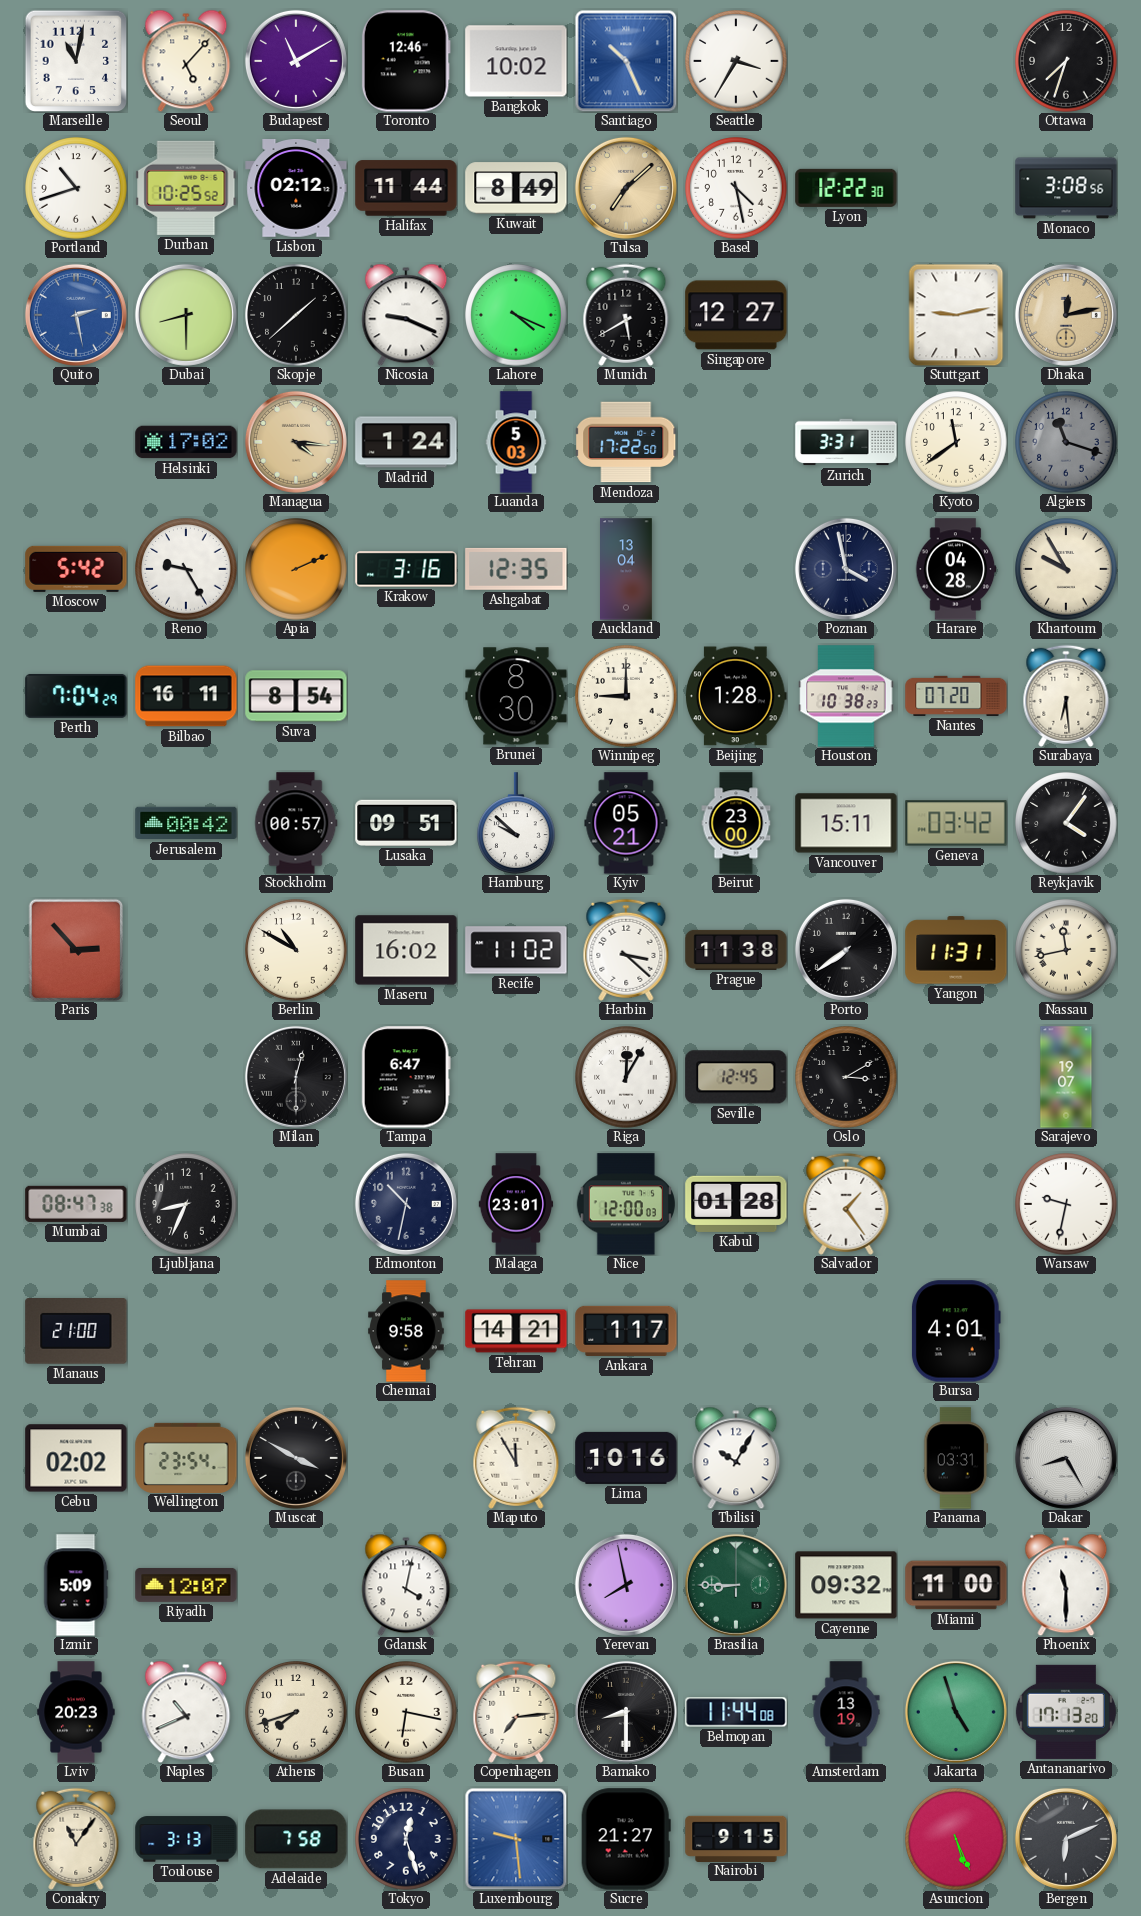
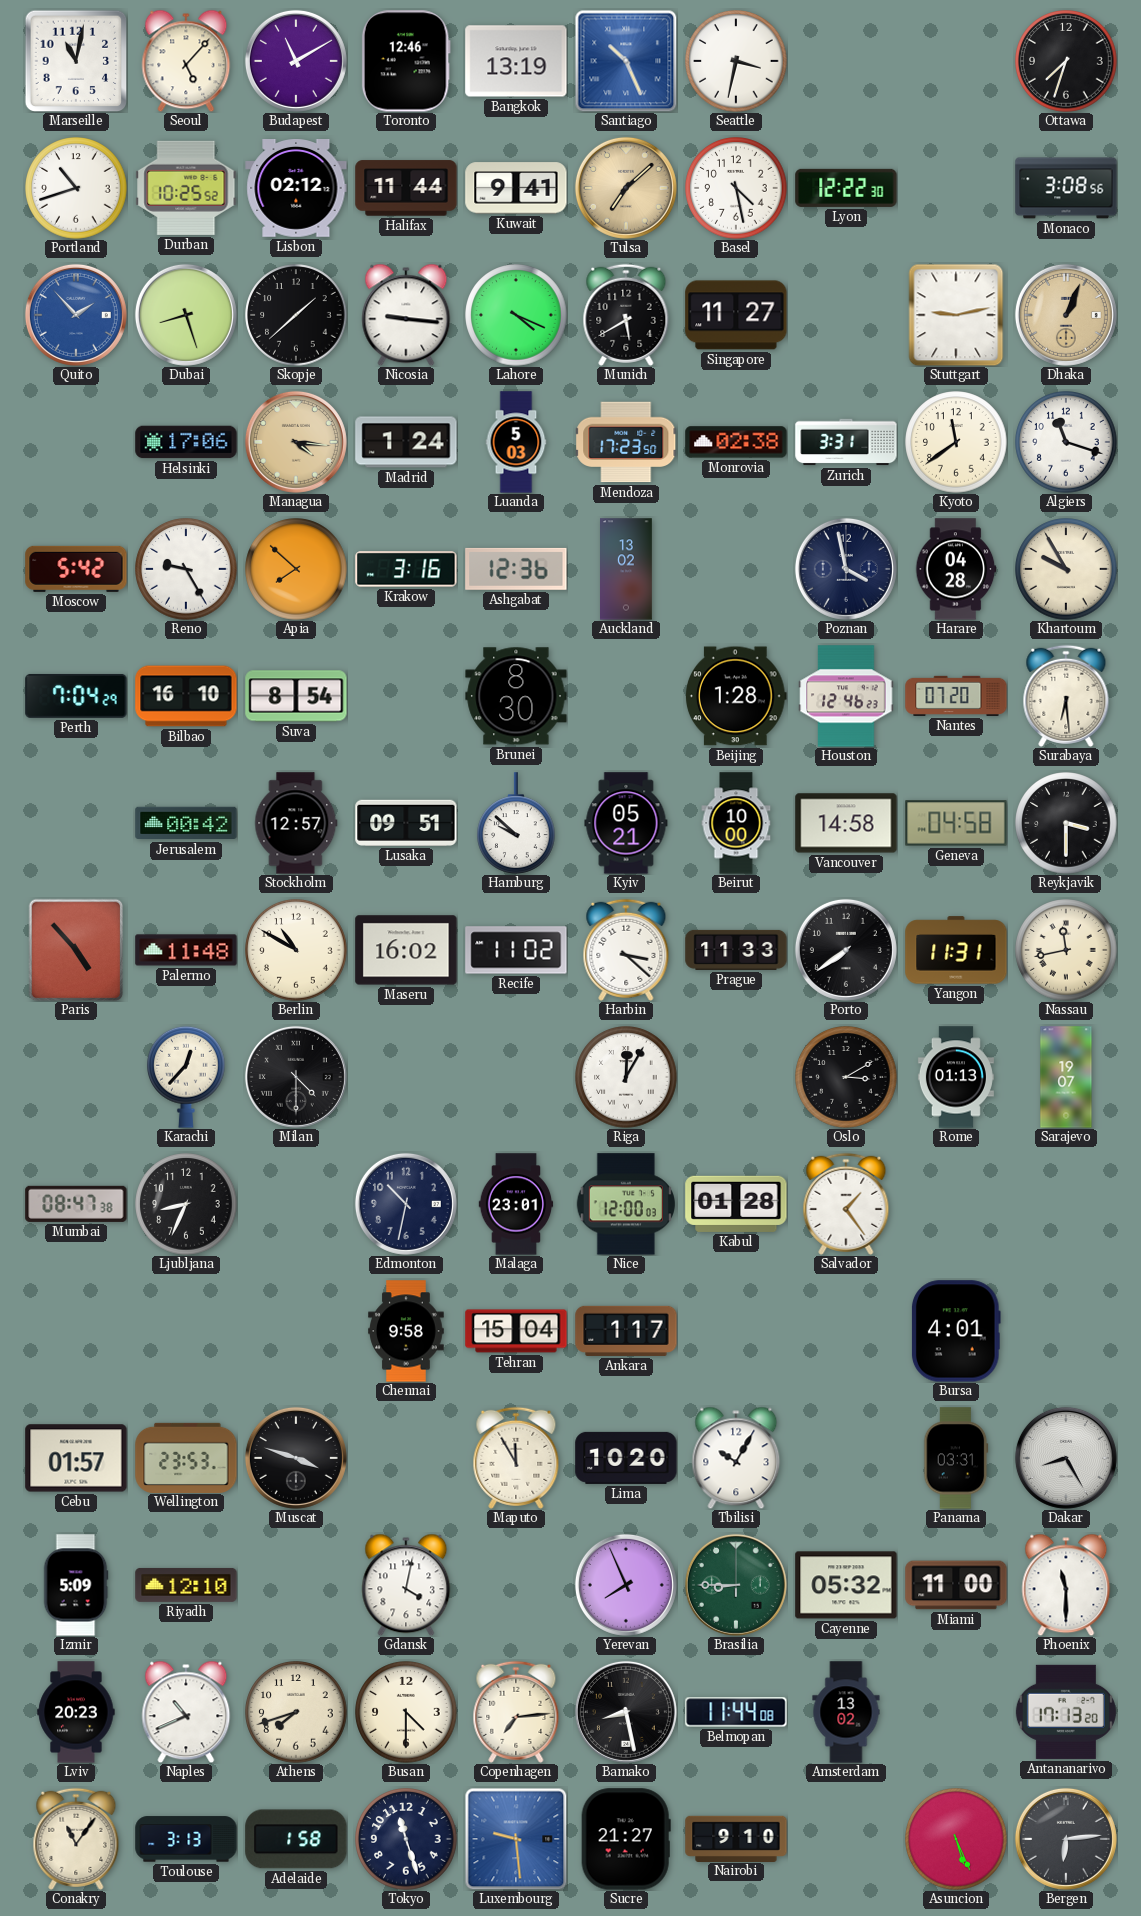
Bangkok: 10:02 -> 13:19 (516, 61)
Seattle: 3:35 -> 3:32 (736, 61)
Kuwait: 8:49 -> 9:41 (516, 188)
Quito: 2:28 -> 1:53 (76, 315)
Dubai: 8:30 -> 8:27 (186, 315)
Nicosia: 9:19 -> 9:16 (406, 315)
Singapore: 12:27 -> 11:27 (736, 315)
Dhaka: 12:13 -> 1:04 (1066, 315)
Helsinki: 17:02 -> 17:06 (186, 442)
Mendoza: 17:22 -> 17:23 (626, 442)
Monrovia: none -> 02:38 (736, 442)
Algiers dial: grey -> white (1066, 442)
Apia: 2:11 -> 7:52 (296, 569)
Ashgabat: 12:35 -> 12:36 (516, 569)
Auckland: 13:04 -> 13:02 (627, 569)
Bilbao: 16:11 -> 16:10 (186, 696)
Winnipeg: 9:00 -> none (626, 696)
Houston: 10:38 -> 12:46 (846, 696)
Stockholm: 00:57 -> 12:57 (296, 823)
Beirut: 23:00 -> 10:00 (736, 823)
Vancouver: 15:11 -> 14:58 (846, 823)
Geneva: 03:42 -> 04:58 (956, 823)
Reykjavik: 4:06 -> 3:30 (1066, 823)
Paris: 2:53 -> 4:53 (76, 950)
Palermo: none -> 11:48 (186, 950)
Prague: 11:38 -> 11:33 (736, 950)
Karachi: none -> 12:37 (187, 1077)
Milan: 12:30 -> 4:30 (296, 1077)
Tampa: 6:47 -> none (406, 1077)
Seville: 12:45 -> none (736, 1077)
Rome: none -> 01:13 (956, 1077)
Warsaw: 9:32 -> none (1066, 1204)
Manaus: 21:00 -> none (76, 1331)
Tehran: 14:21 -> 15:04 (516, 1331)
Cebu: 02:02 -> 01:57 (76, 1458)
Wellington: 23:54 -> 23:53 (186, 1457)
Muscat: 3:50 -> 3:48 (296, 1458)
Lima: 10:16 -> 10:20 (626, 1458)
Riyadh: 12:07 -> 12:10 (186, 1585)
Yerevan: 7:58 -> 7:56 (626, 1585)
Cayenne: 09:32 -> 05:32 (846, 1585)
Busan: 6:17 -> 4:30 (406, 1712)
Bamako: 8:30 -> 8:28 (626, 1712)
Amsterdam: 13:19 -> 13:02 (846, 1712)
Jakarta: 4:57 -> none (956, 1712)
Adelaide: 7:58 -> 1:58 (296, 1839)
Tokyo: 12:27 -> 11:27 (406, 1839)
Nairobi: 9:15 -> 9:10 (736, 1838)
Bergen: 6:11 -> 6:14 (1066, 1839)
